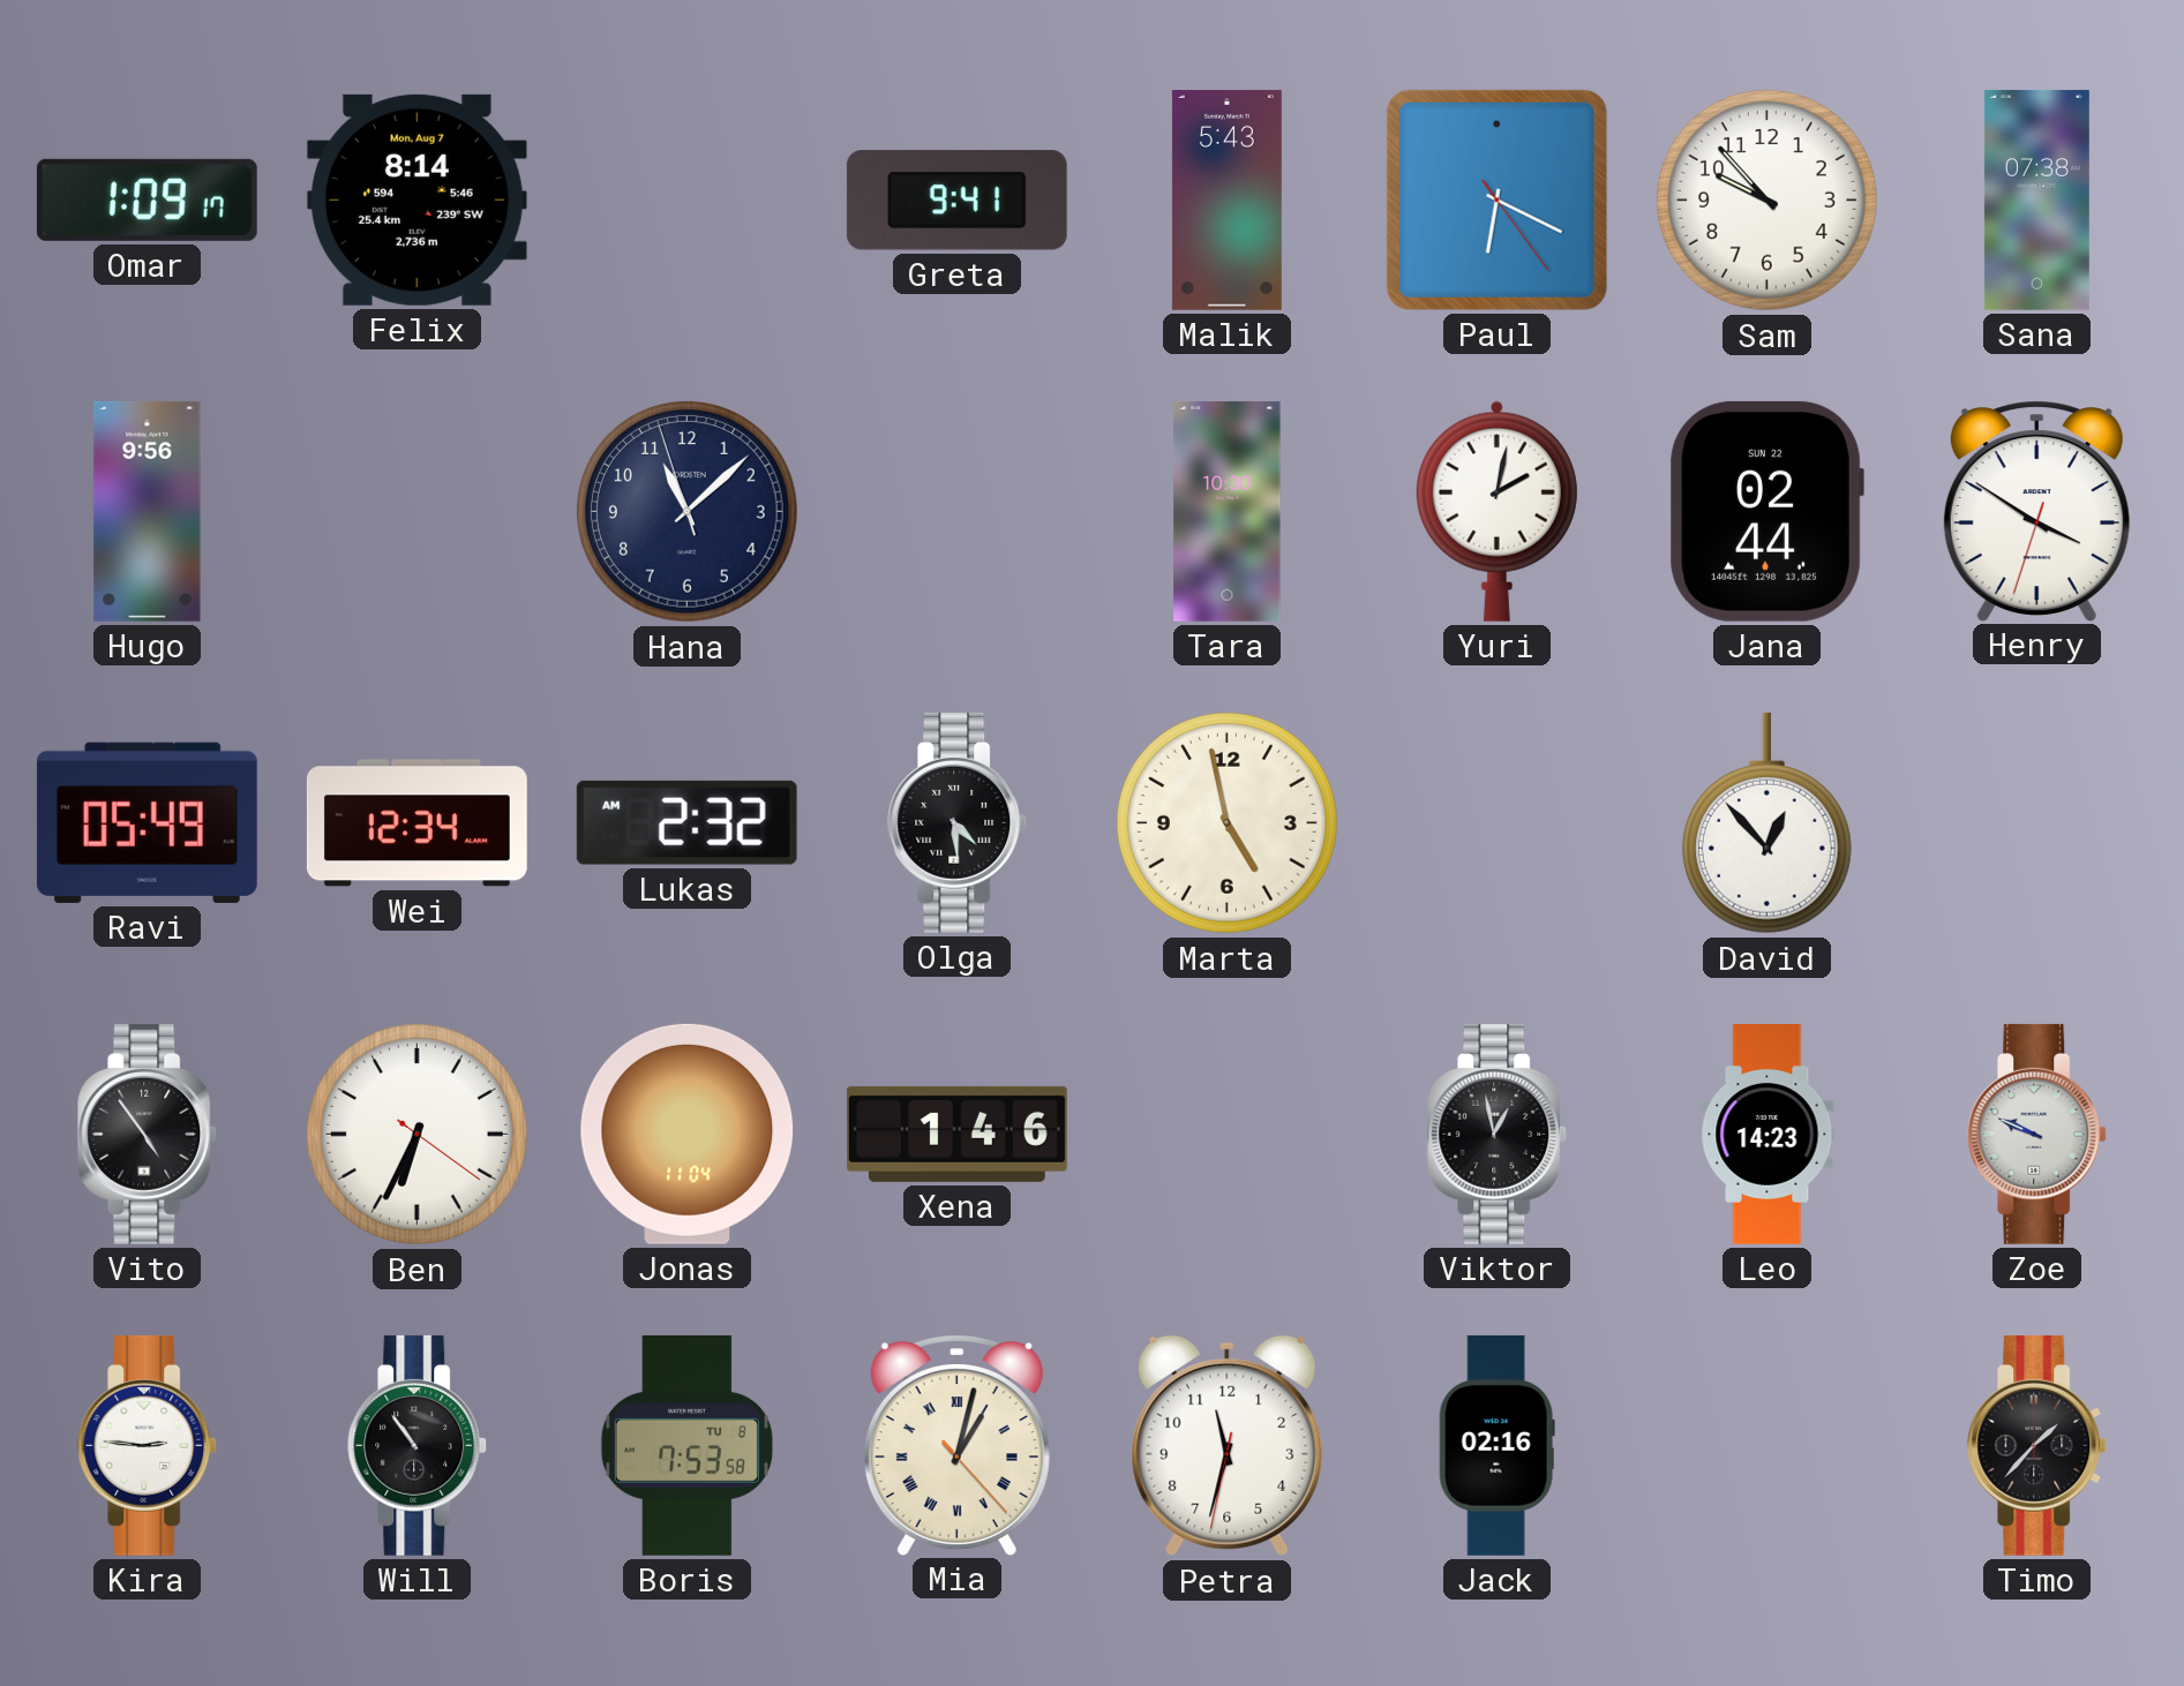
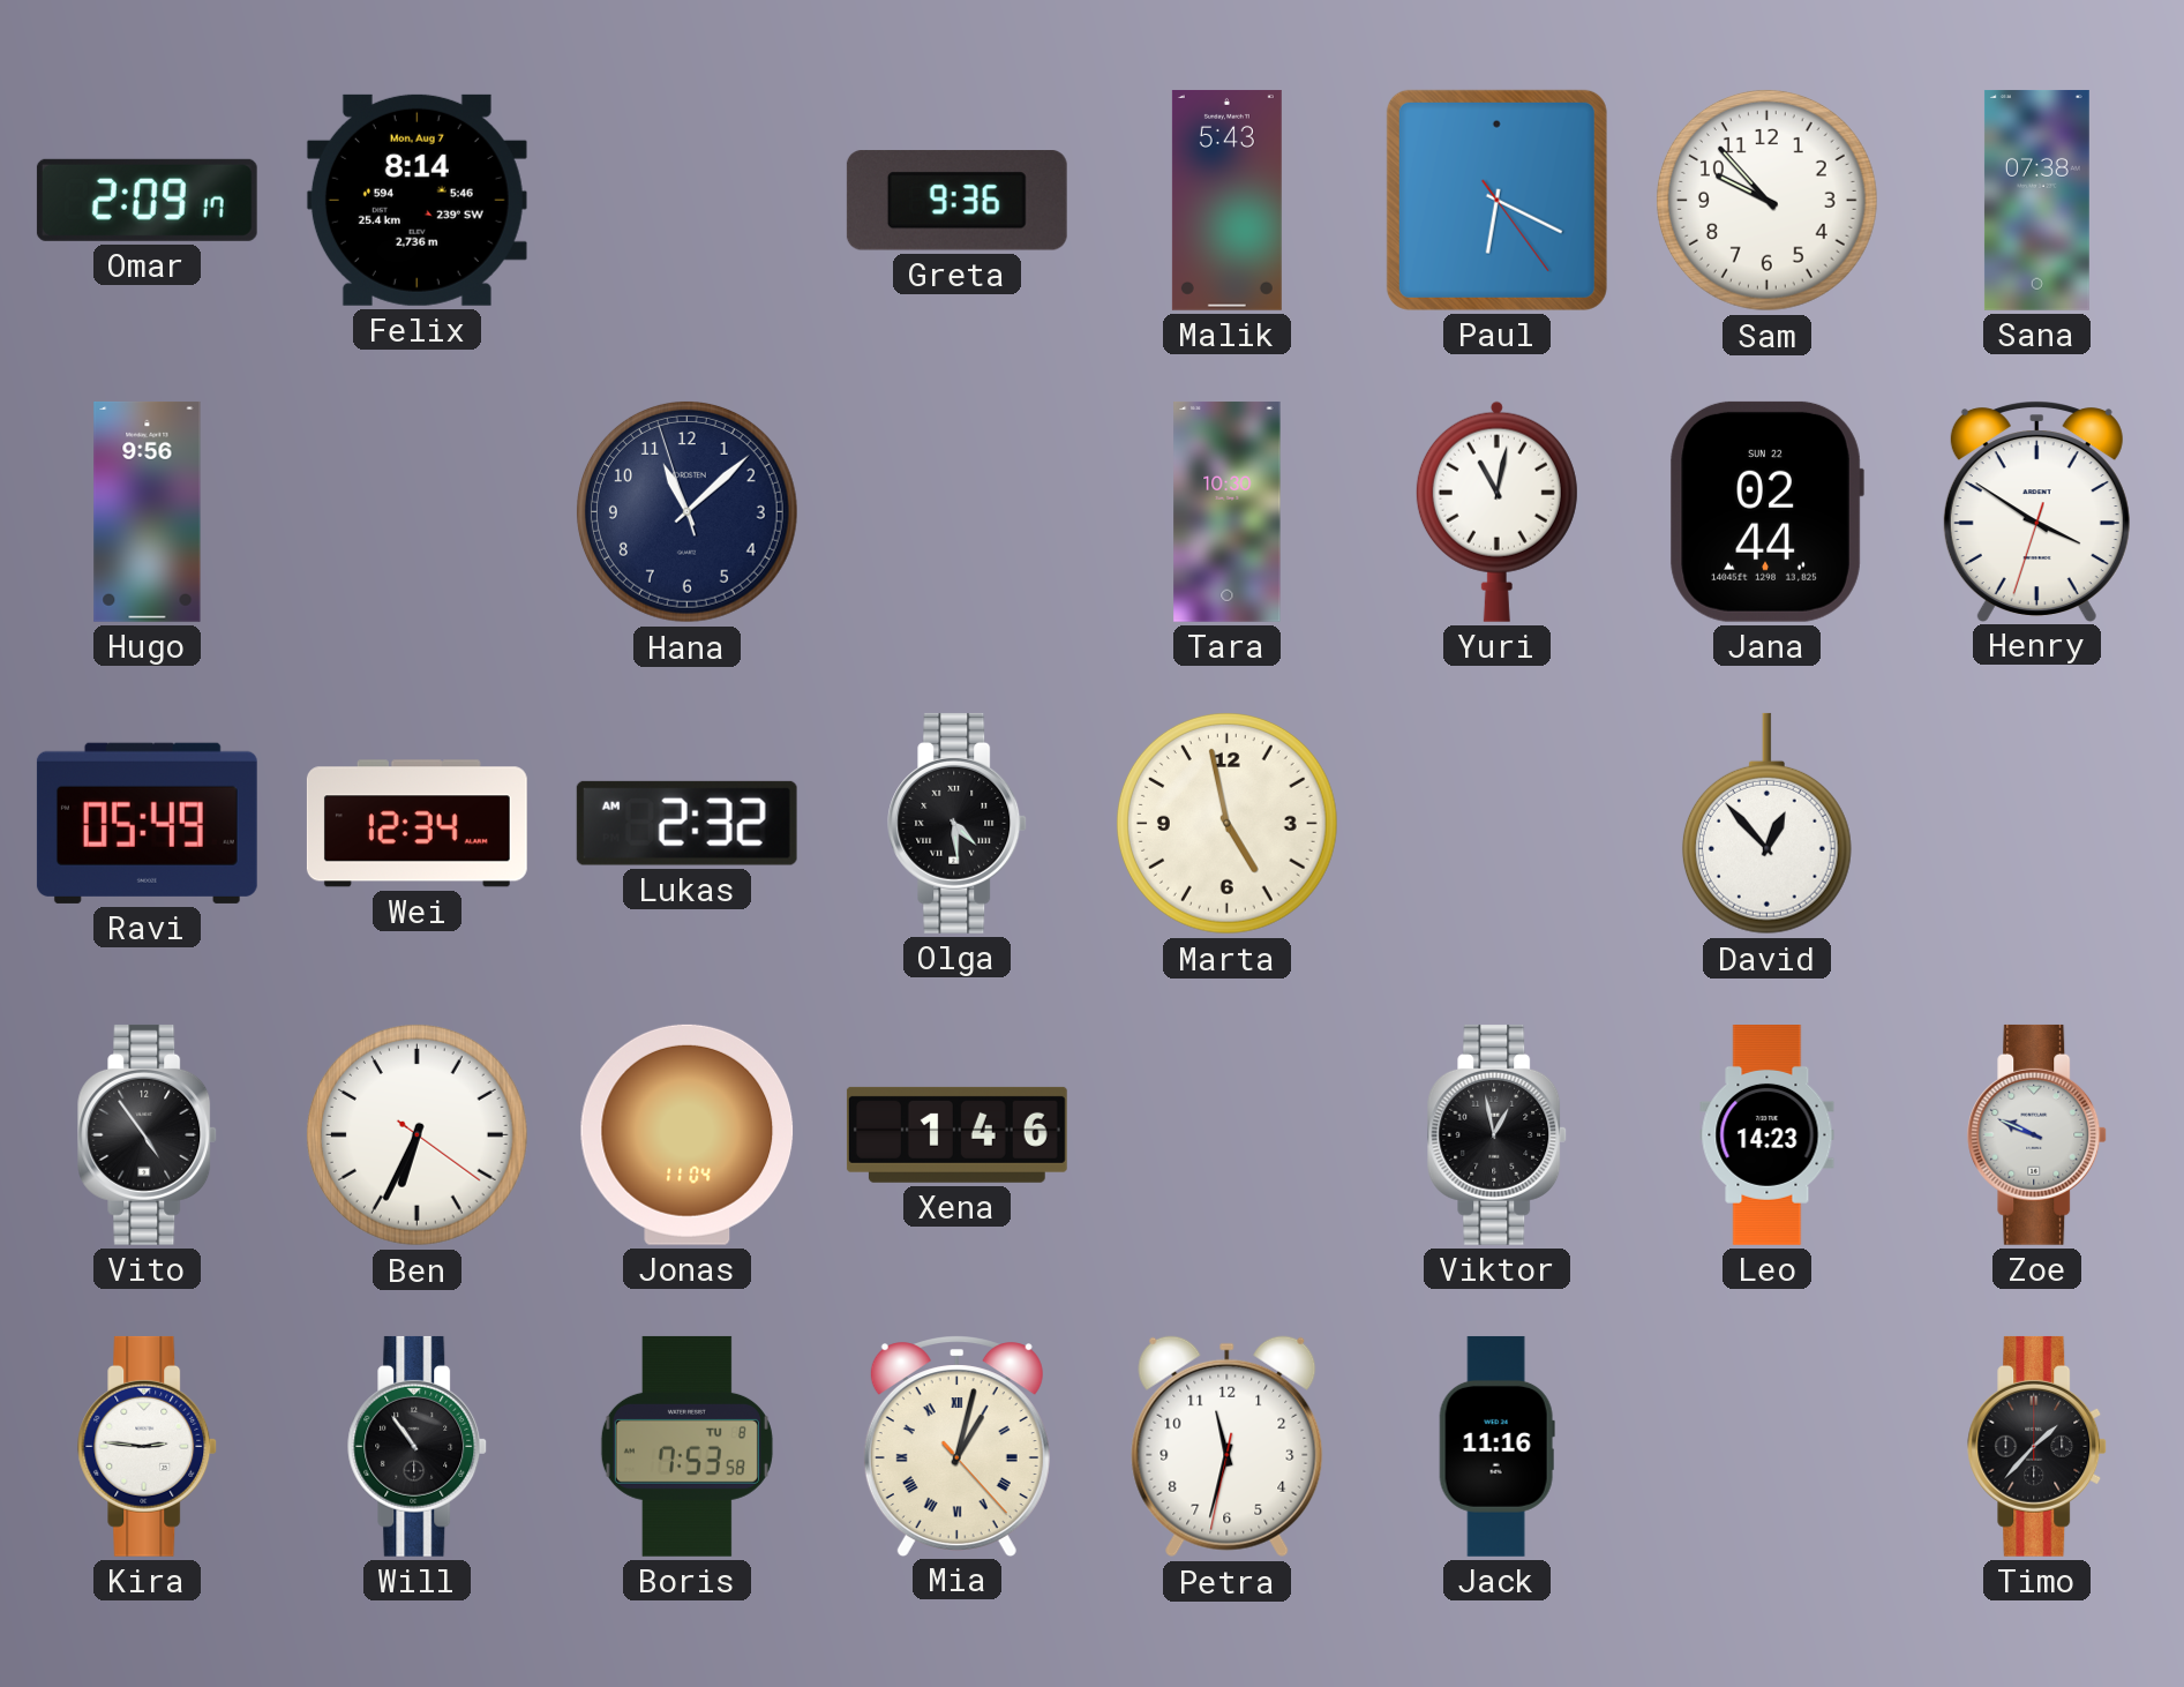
Omar: 1:09 -> 2:09 (147, 200)
Greta: 9:41 -> 9:36 (956, 201)
Yuri: 2:02 -> 11:02 (1496, 511)
Jack: 02:16 -> 11:16 (1496, 1446)
